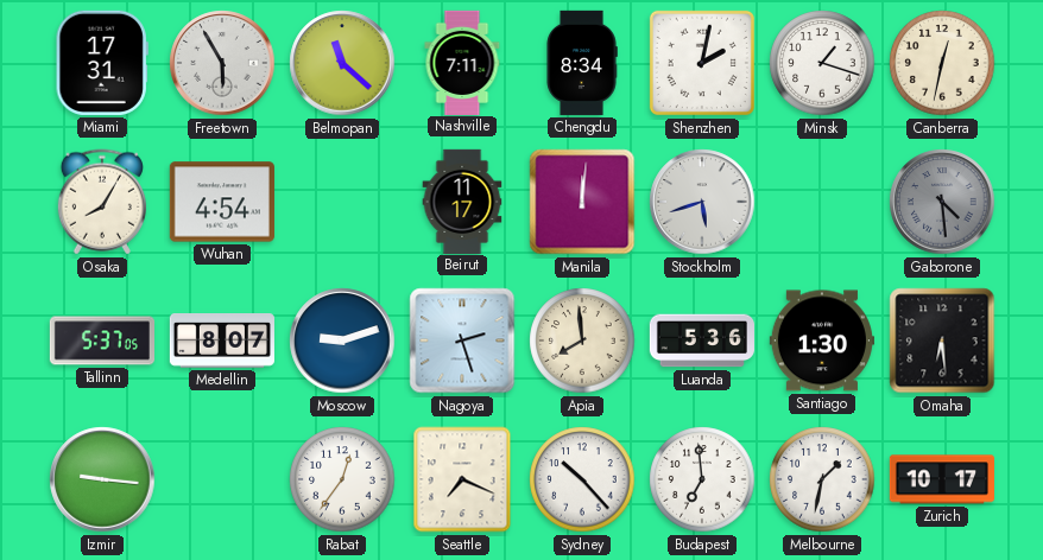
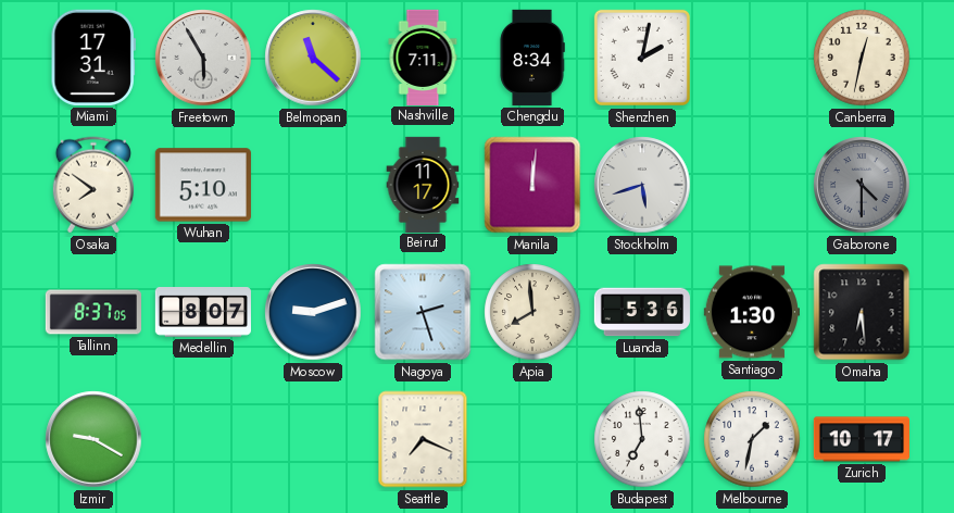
Minsk: 1:18 -> none (822, 63)
Osaka: 8:05 -> 7:51 (93, 185)
Wuhan: 4:54 -> 5:10 (203, 185)
Gaborone: 4:29 -> 4:30 (862, 185)
Tallinn: 5:37 -> 8:37 (92, 312)
Izmir: 9:16 -> 9:20 (93, 439)
Rabat: 12:36 -> none (342, 479)
Sydney: 10:23 -> none (582, 479)
